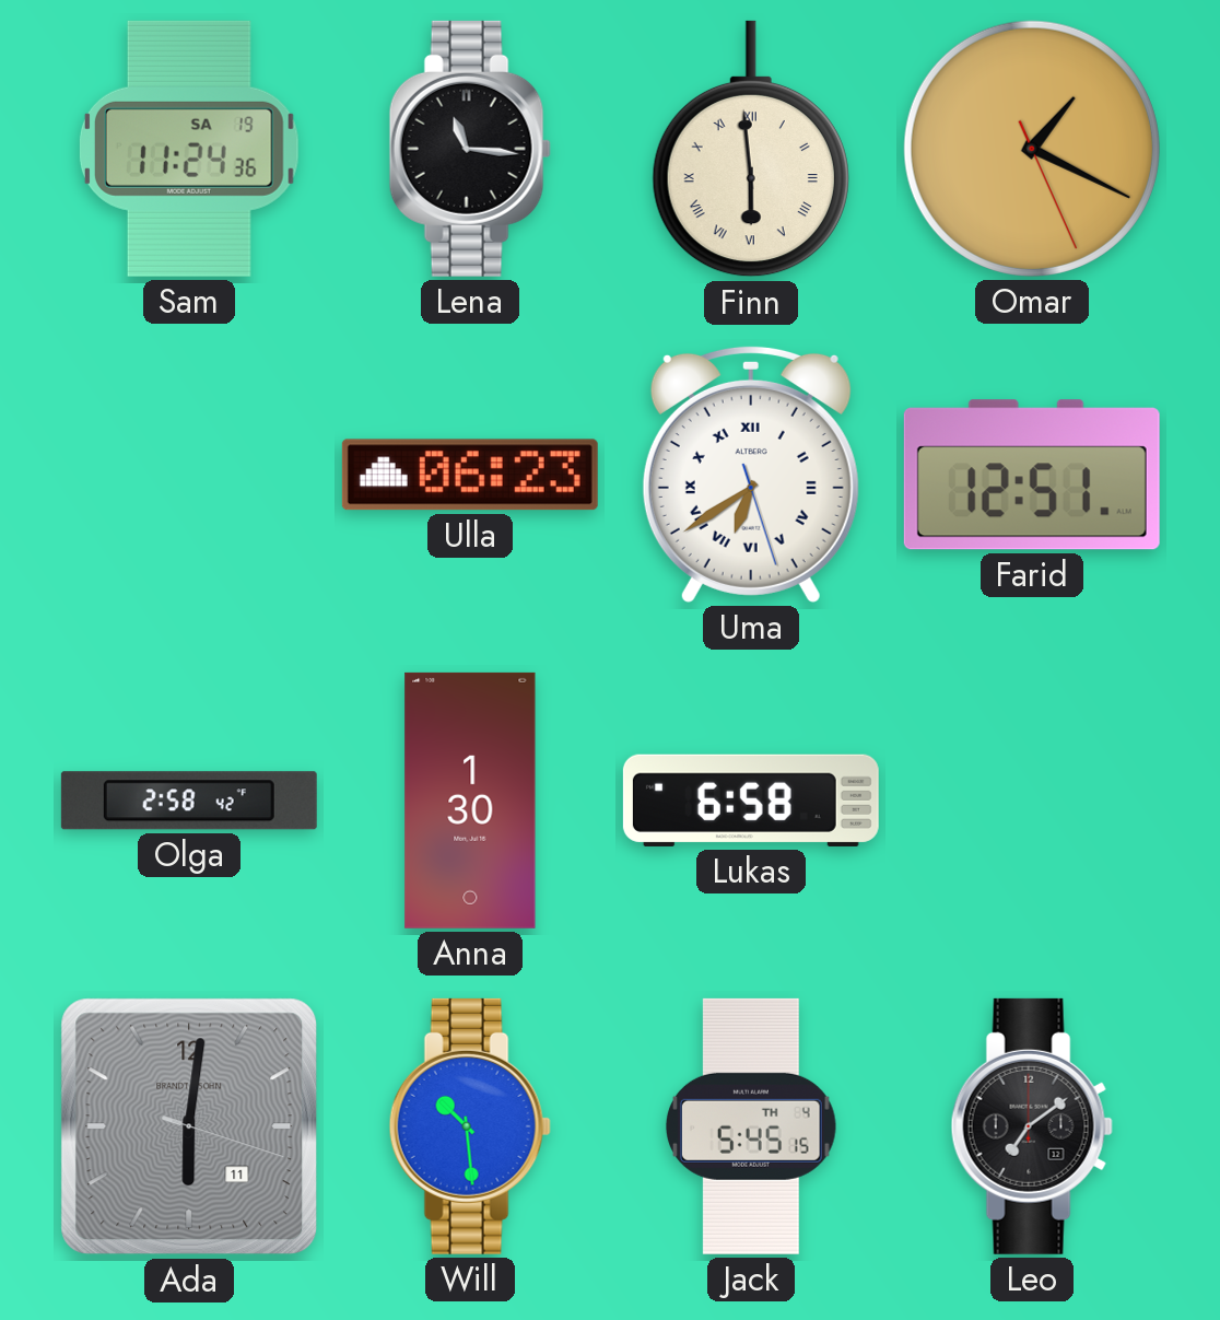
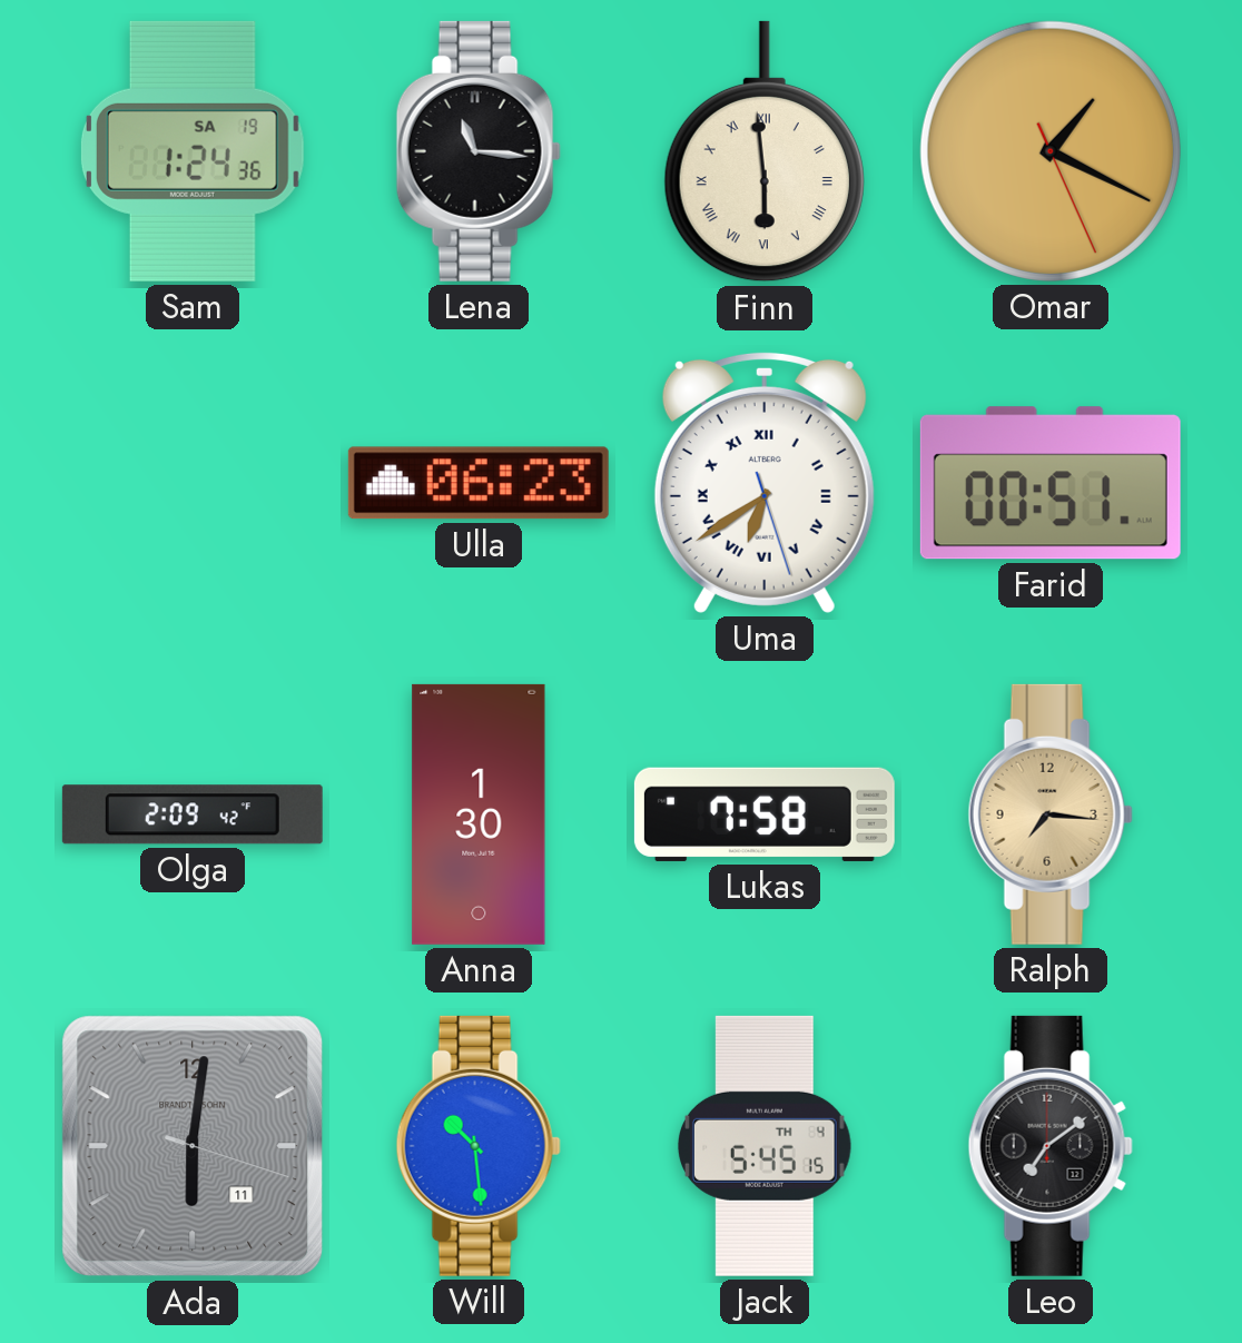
Sam: 11:24 -> 1:24 (193, 151)
Farid: 12:51 -> 00:51 (1051, 483)
Olga: 2:58 -> 2:09 (193, 814)
Lukas: 6:58 -> 7:58 (765, 814)
Ralph: none -> 7:16 (1051, 814)
